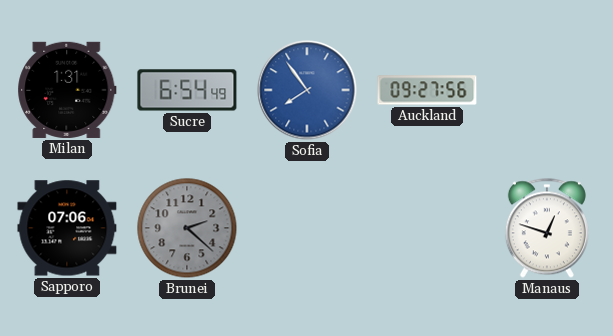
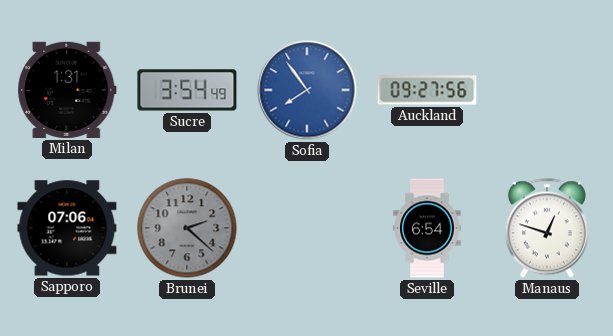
Sucre: 6:54 -> 3:54 (187, 90)
Seville: none -> 6:54 (427, 228)
